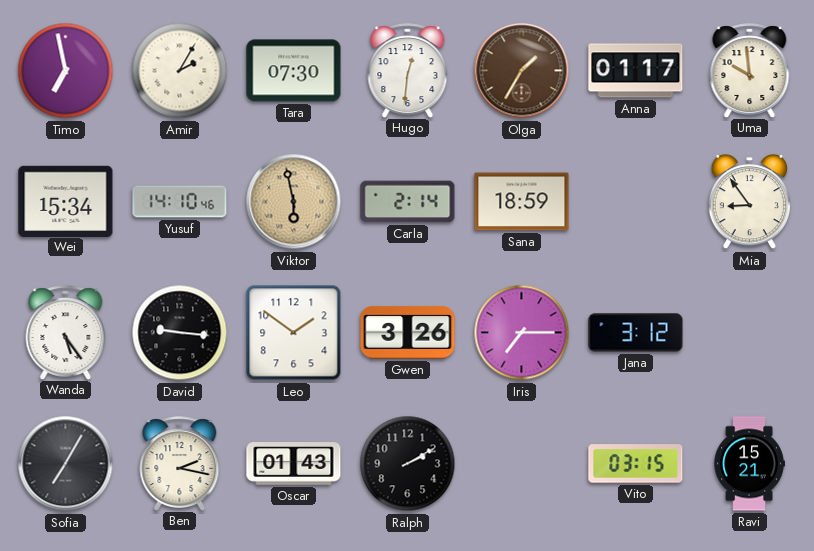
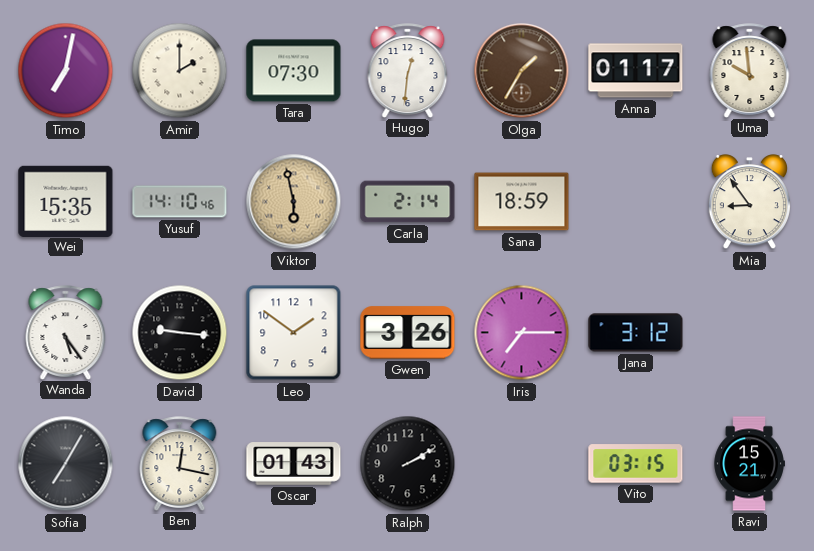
Timo: 6:58 -> 7:02 (66, 71)
Amir: 2:05 -> 2:00 (180, 71)
Wei: 15:34 -> 15:35 (66, 201)
Ben: 2:17 -> 12:17 (180, 463)
